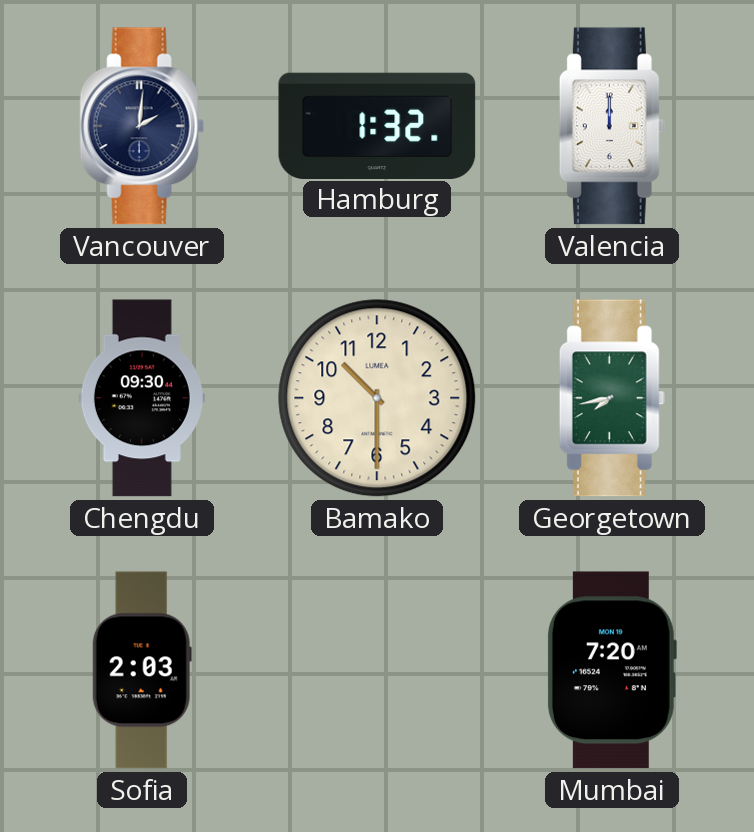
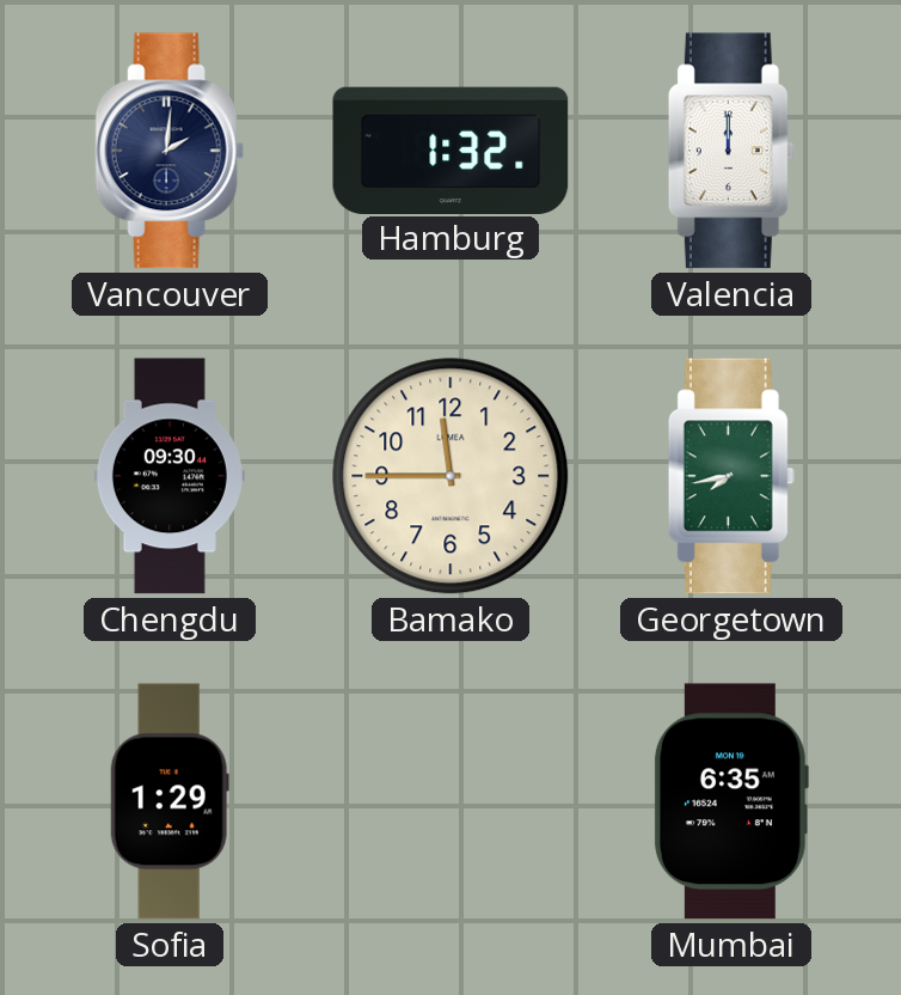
Bamako: 10:30 -> 11:45 (450, 476)
Sofia: 2:03 -> 1:29 (170, 801)
Mumbai: 7:20 -> 6:35 (730, 801)
